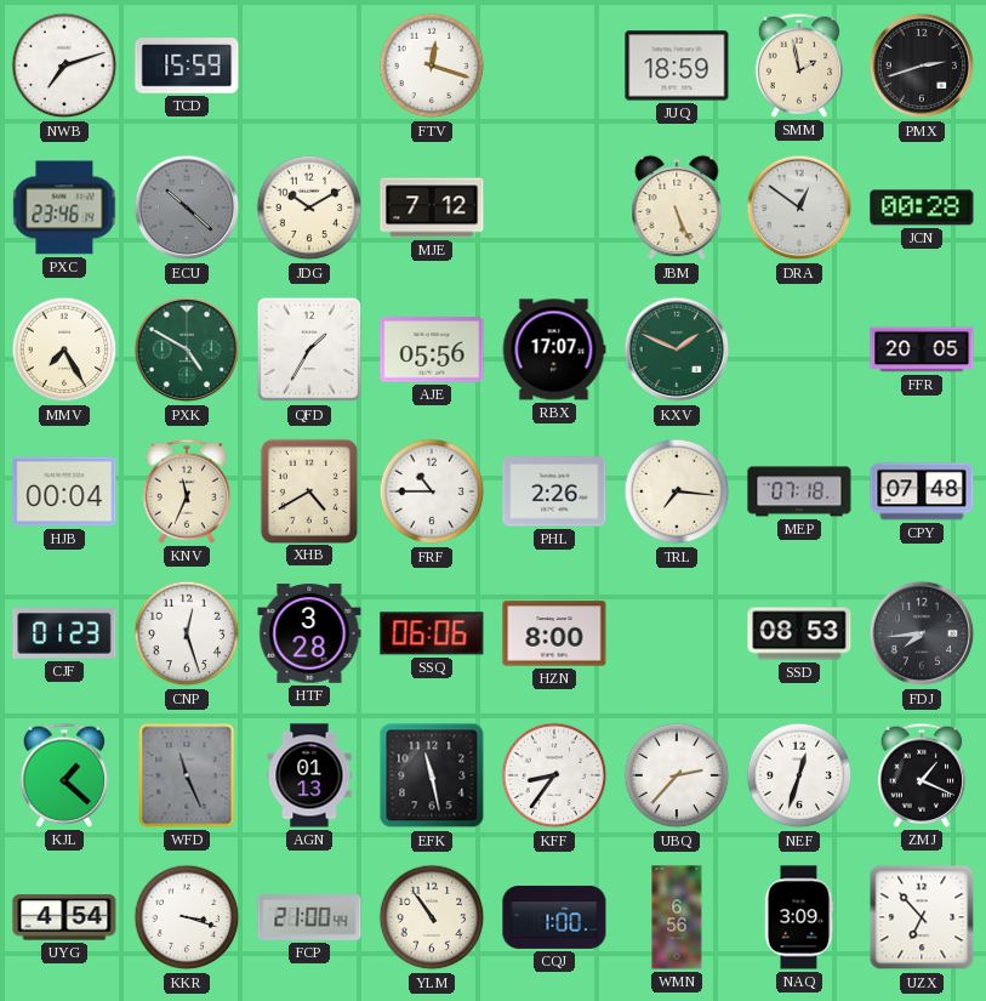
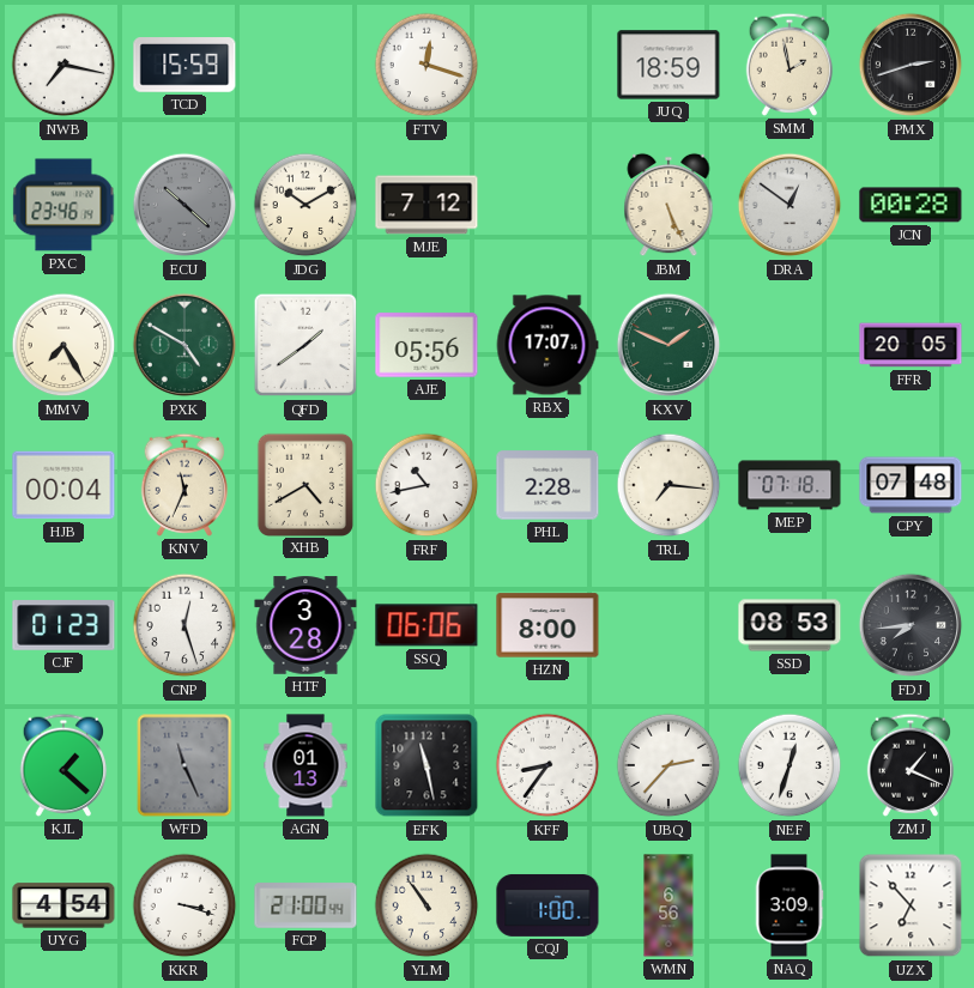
NWB: 7:12 -> 7:17 (63, 65)
QFD: 1:35 -> 1:39 (305, 345)
FRF: 10:45 -> 10:43 (426, 485)
PHL: 2:26 -> 2:28 (548, 485)
